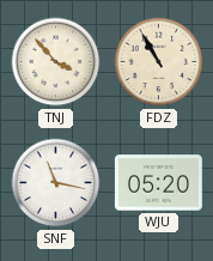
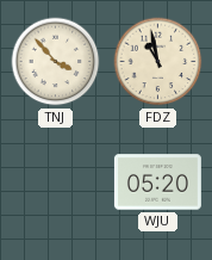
FDZ: 10:55 -> 10:58 (158, 62)
SNF: 11:17 -> none (56, 183)
